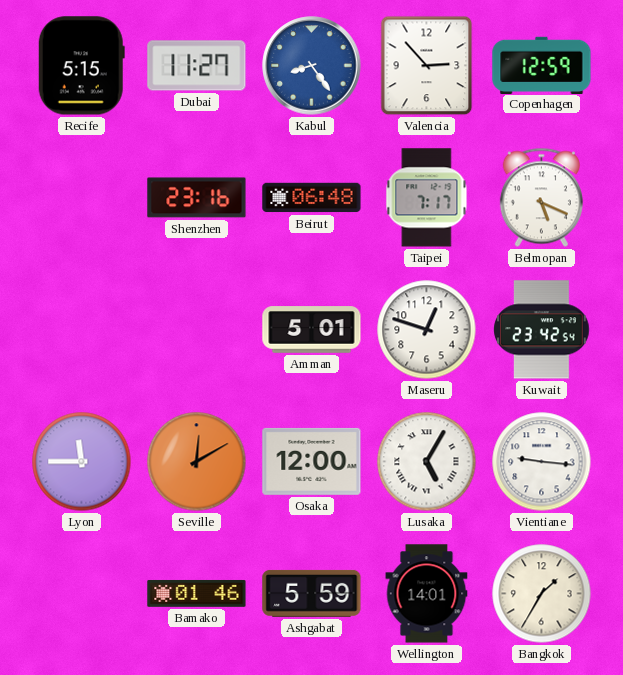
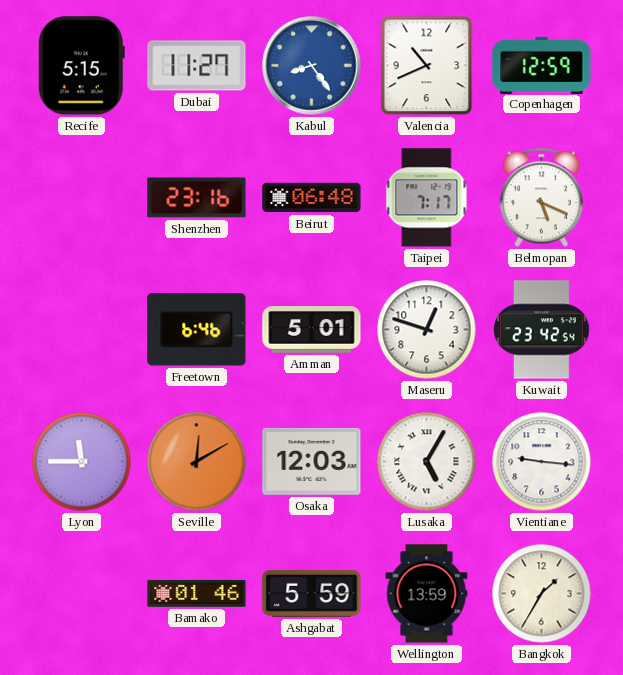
Valencia: 2:53 -> 10:41 (427, 66)
Freetown: none -> 6:46 (197, 330)
Osaka: 12:00 -> 12:03 (312, 461)
Wellington: 14:01 -> 13:59 (427, 594)
